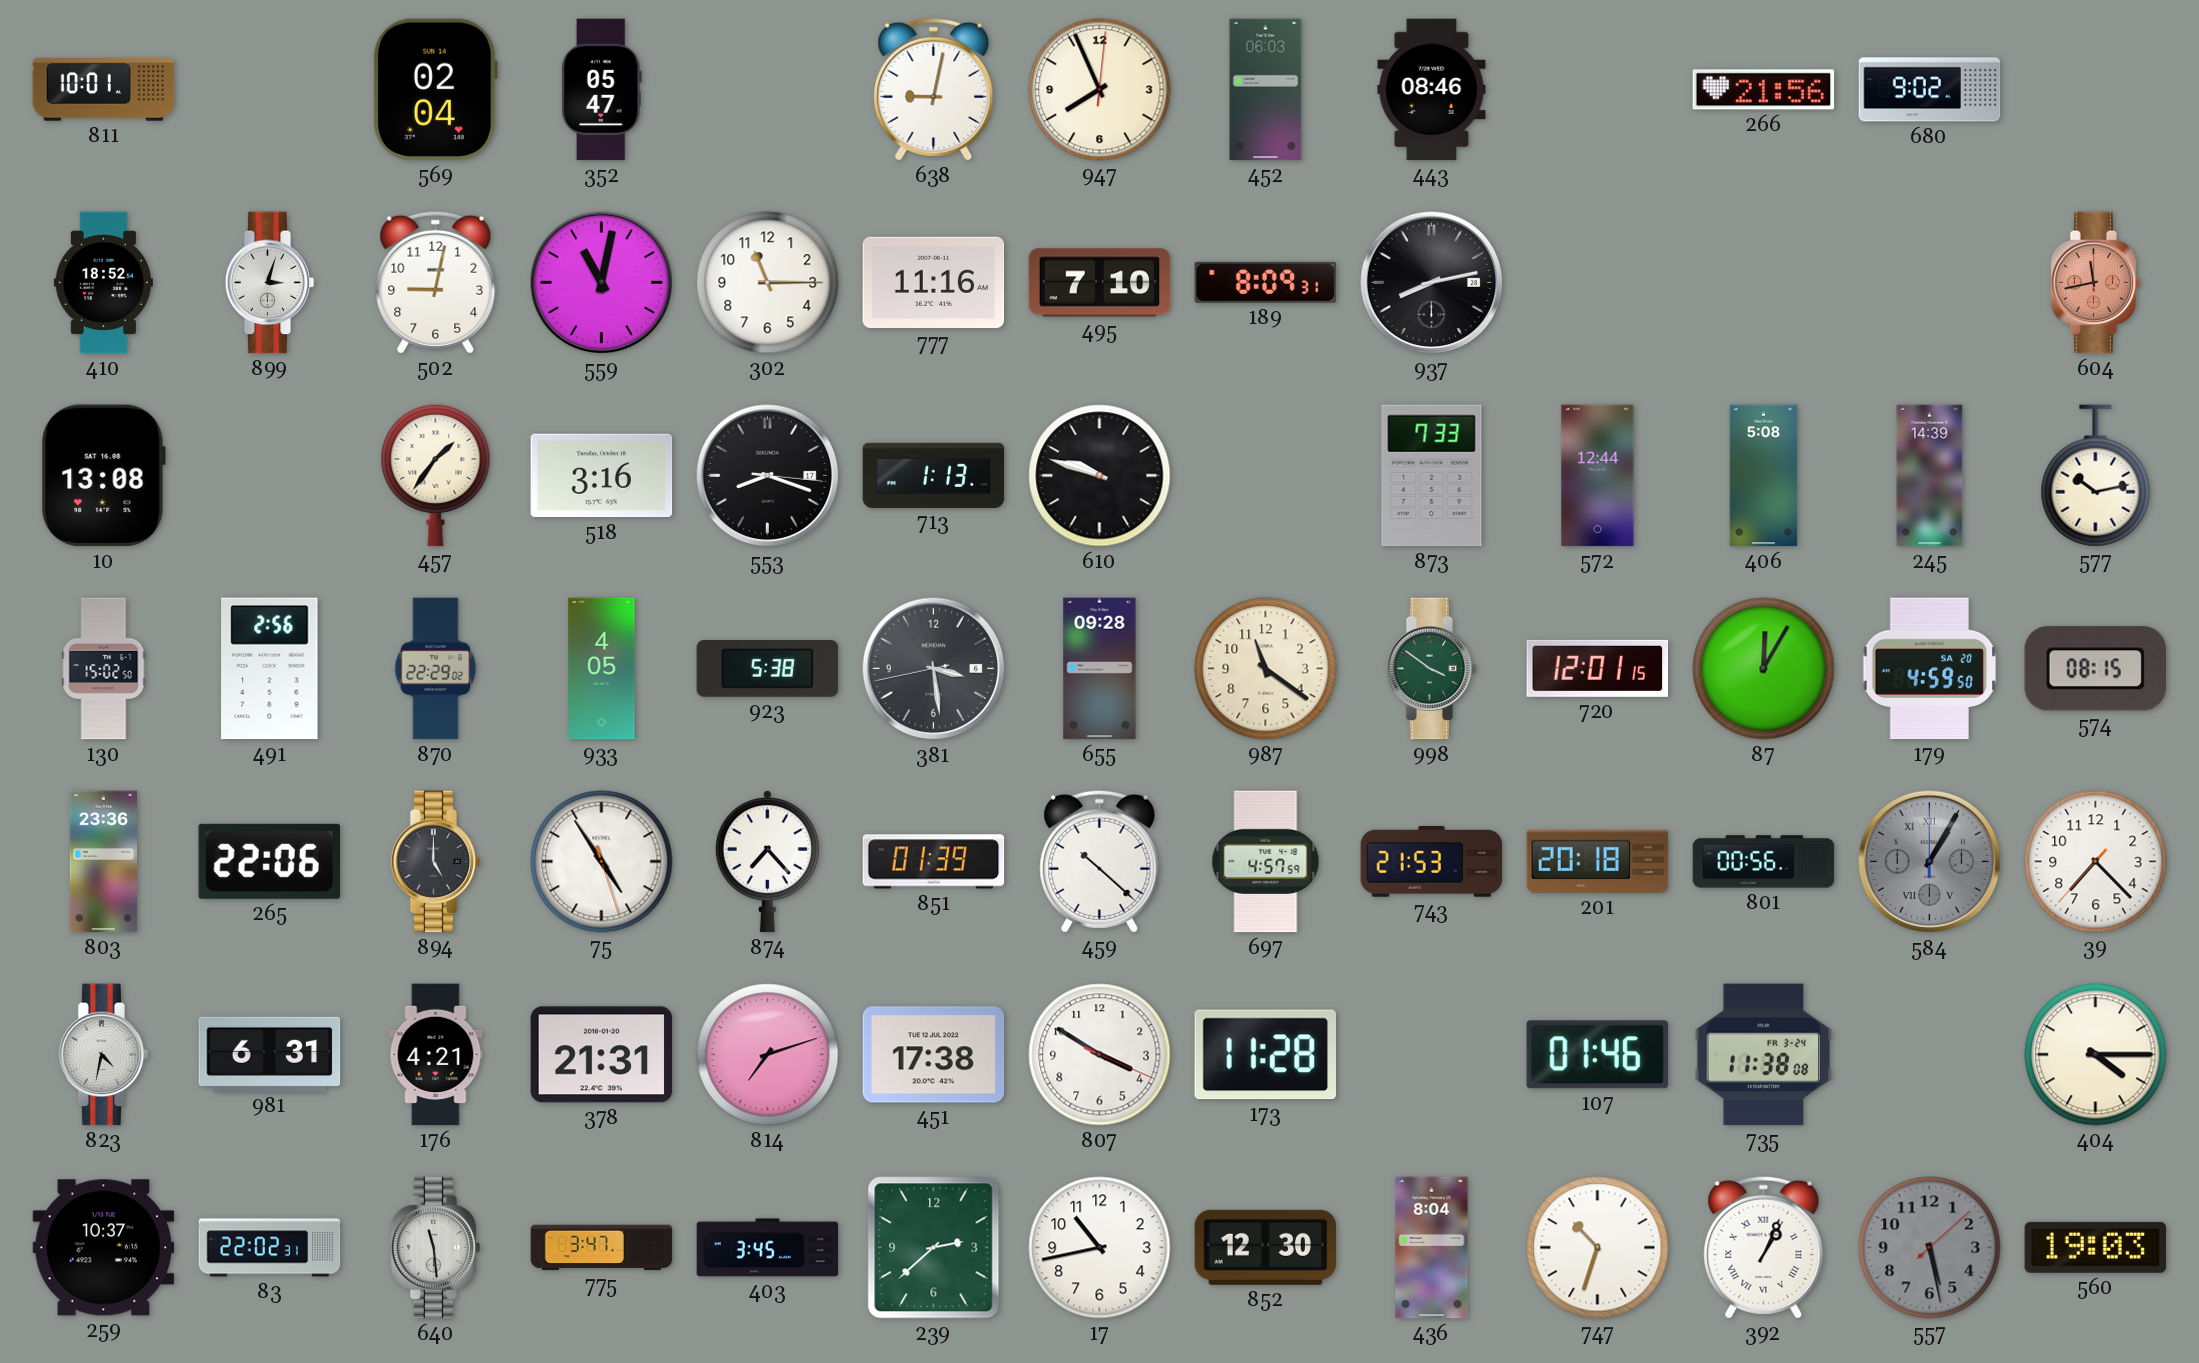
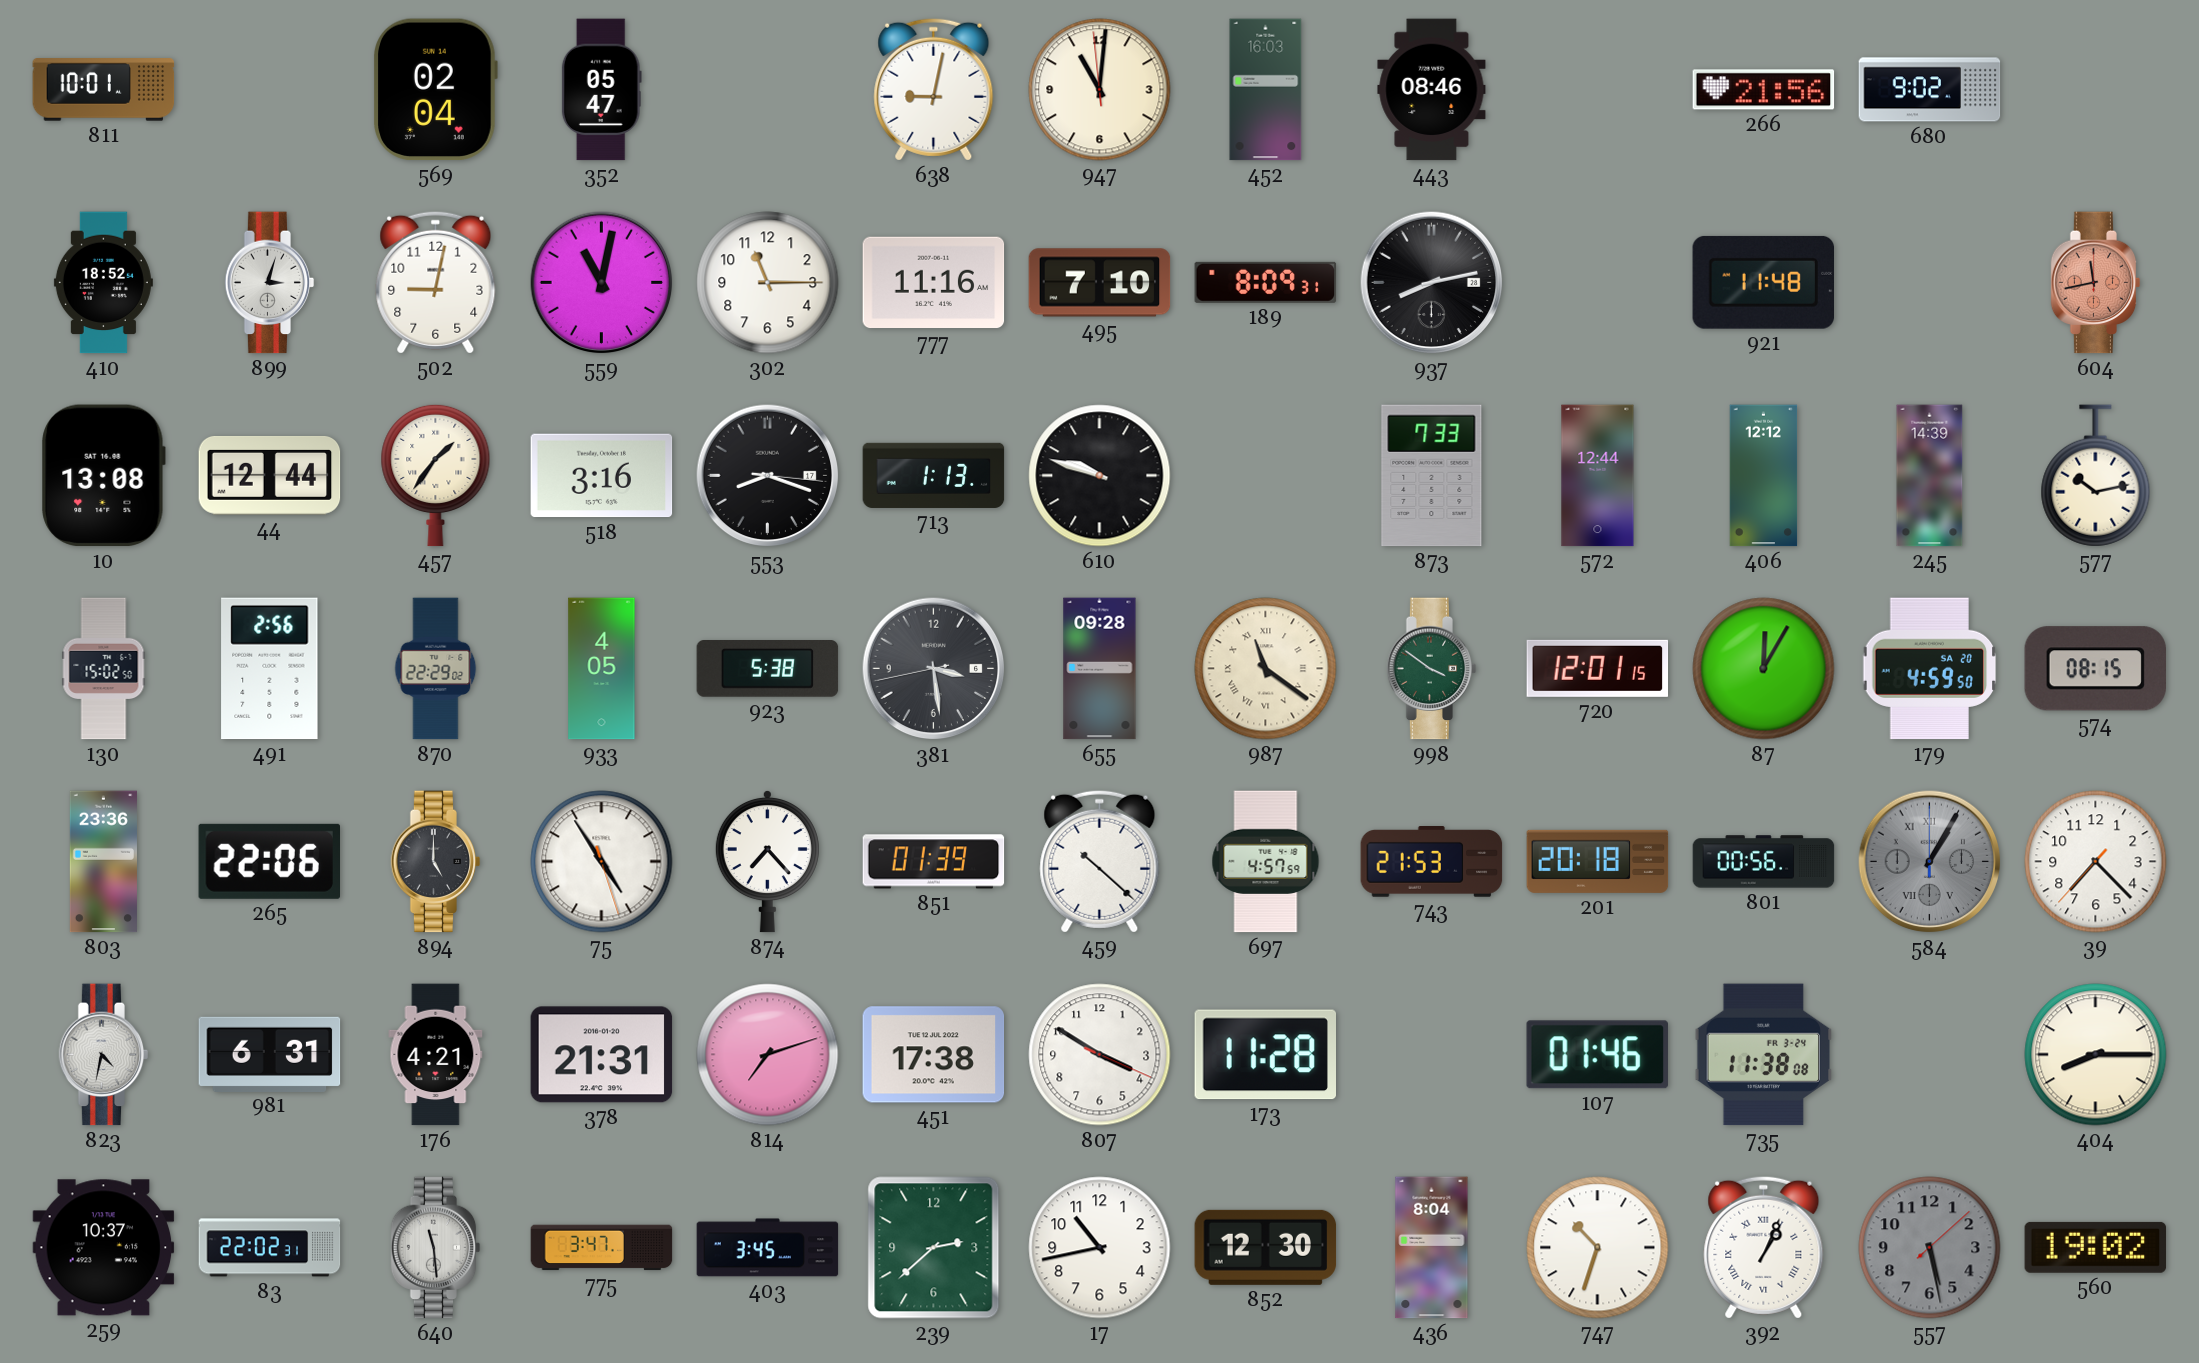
947: 7:56 -> 11:00 (1100, 90)
452: 06:03 -> 16:03 (1266, 90)
921: none -> 11:48 (1763, 282)
44: none -> 12:44 (270, 475)
406: 5:08 -> 12:12 (1764, 476)
987 numerals: Arabic -> Roman (1266, 669)
404: 4:15 -> 8:15 (2096, 1055)
560: 19:03 -> 19:02 (2096, 1247)
